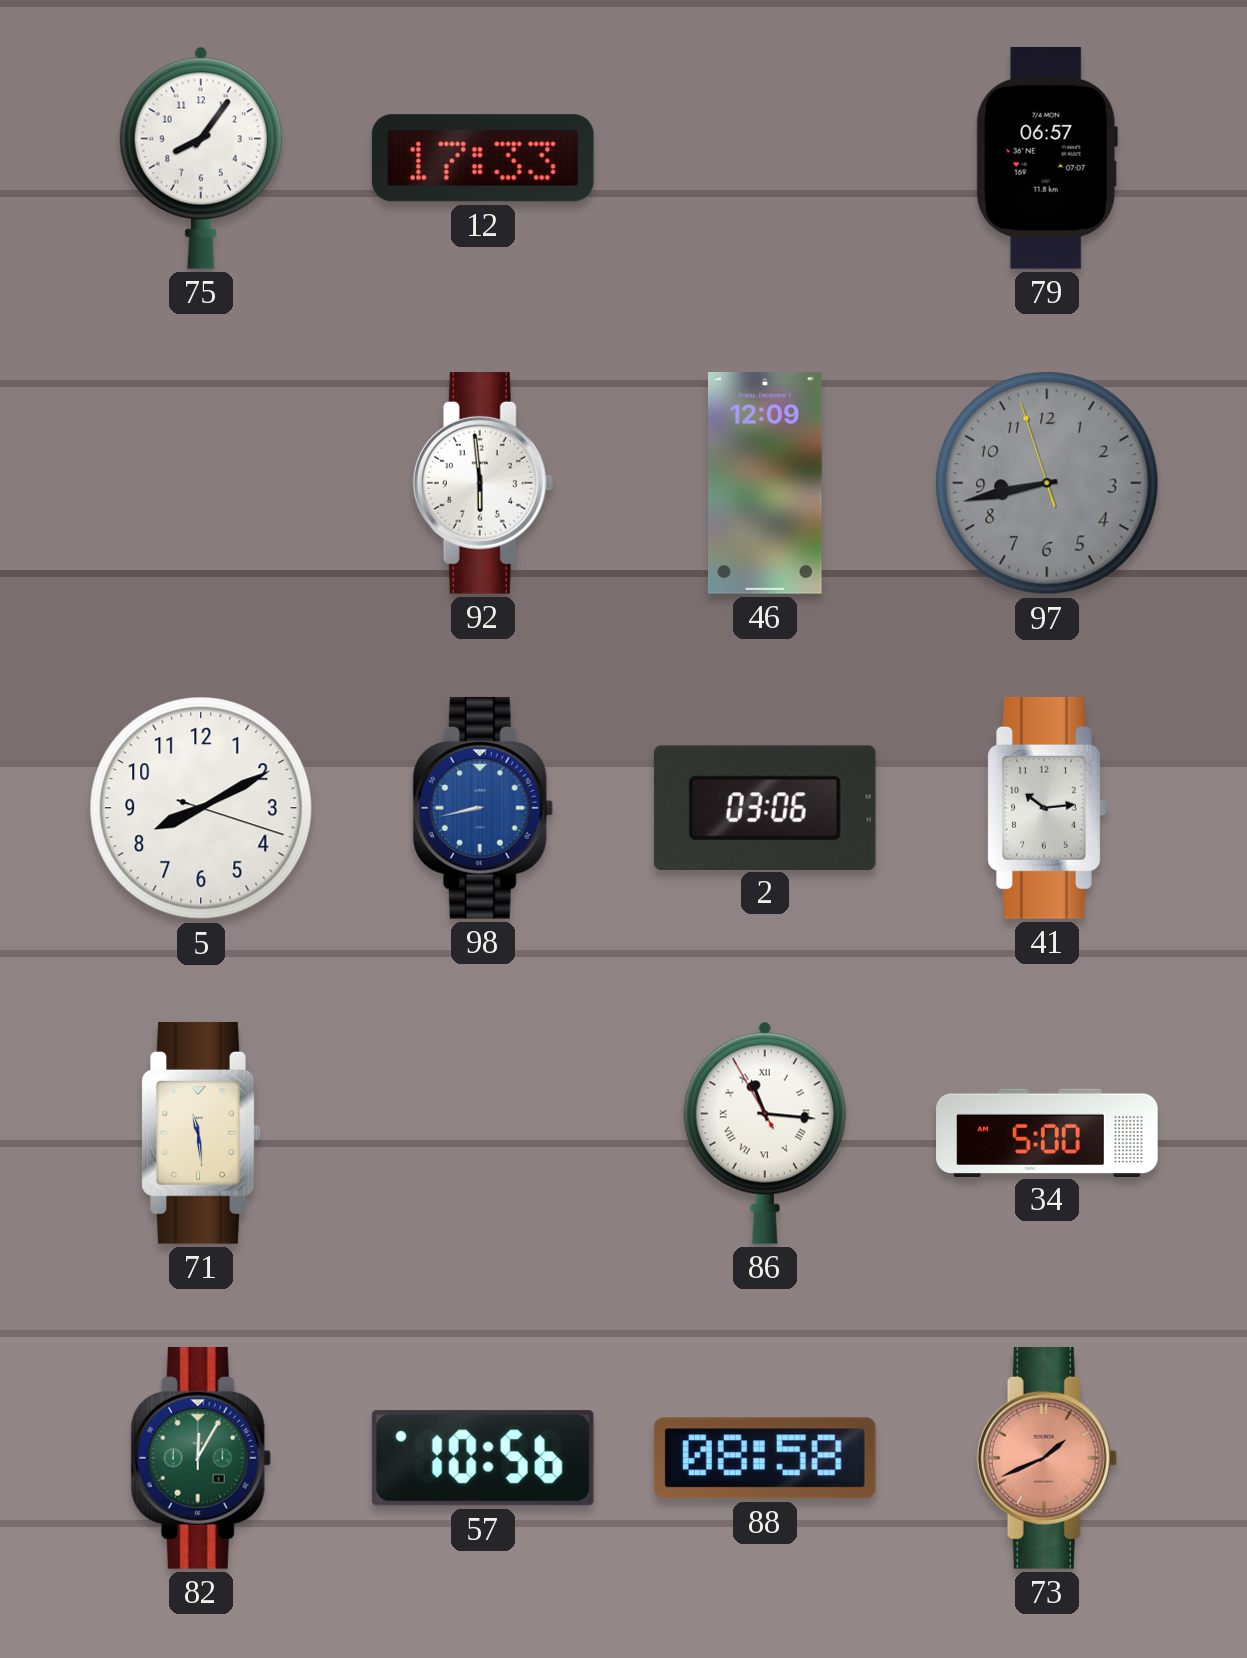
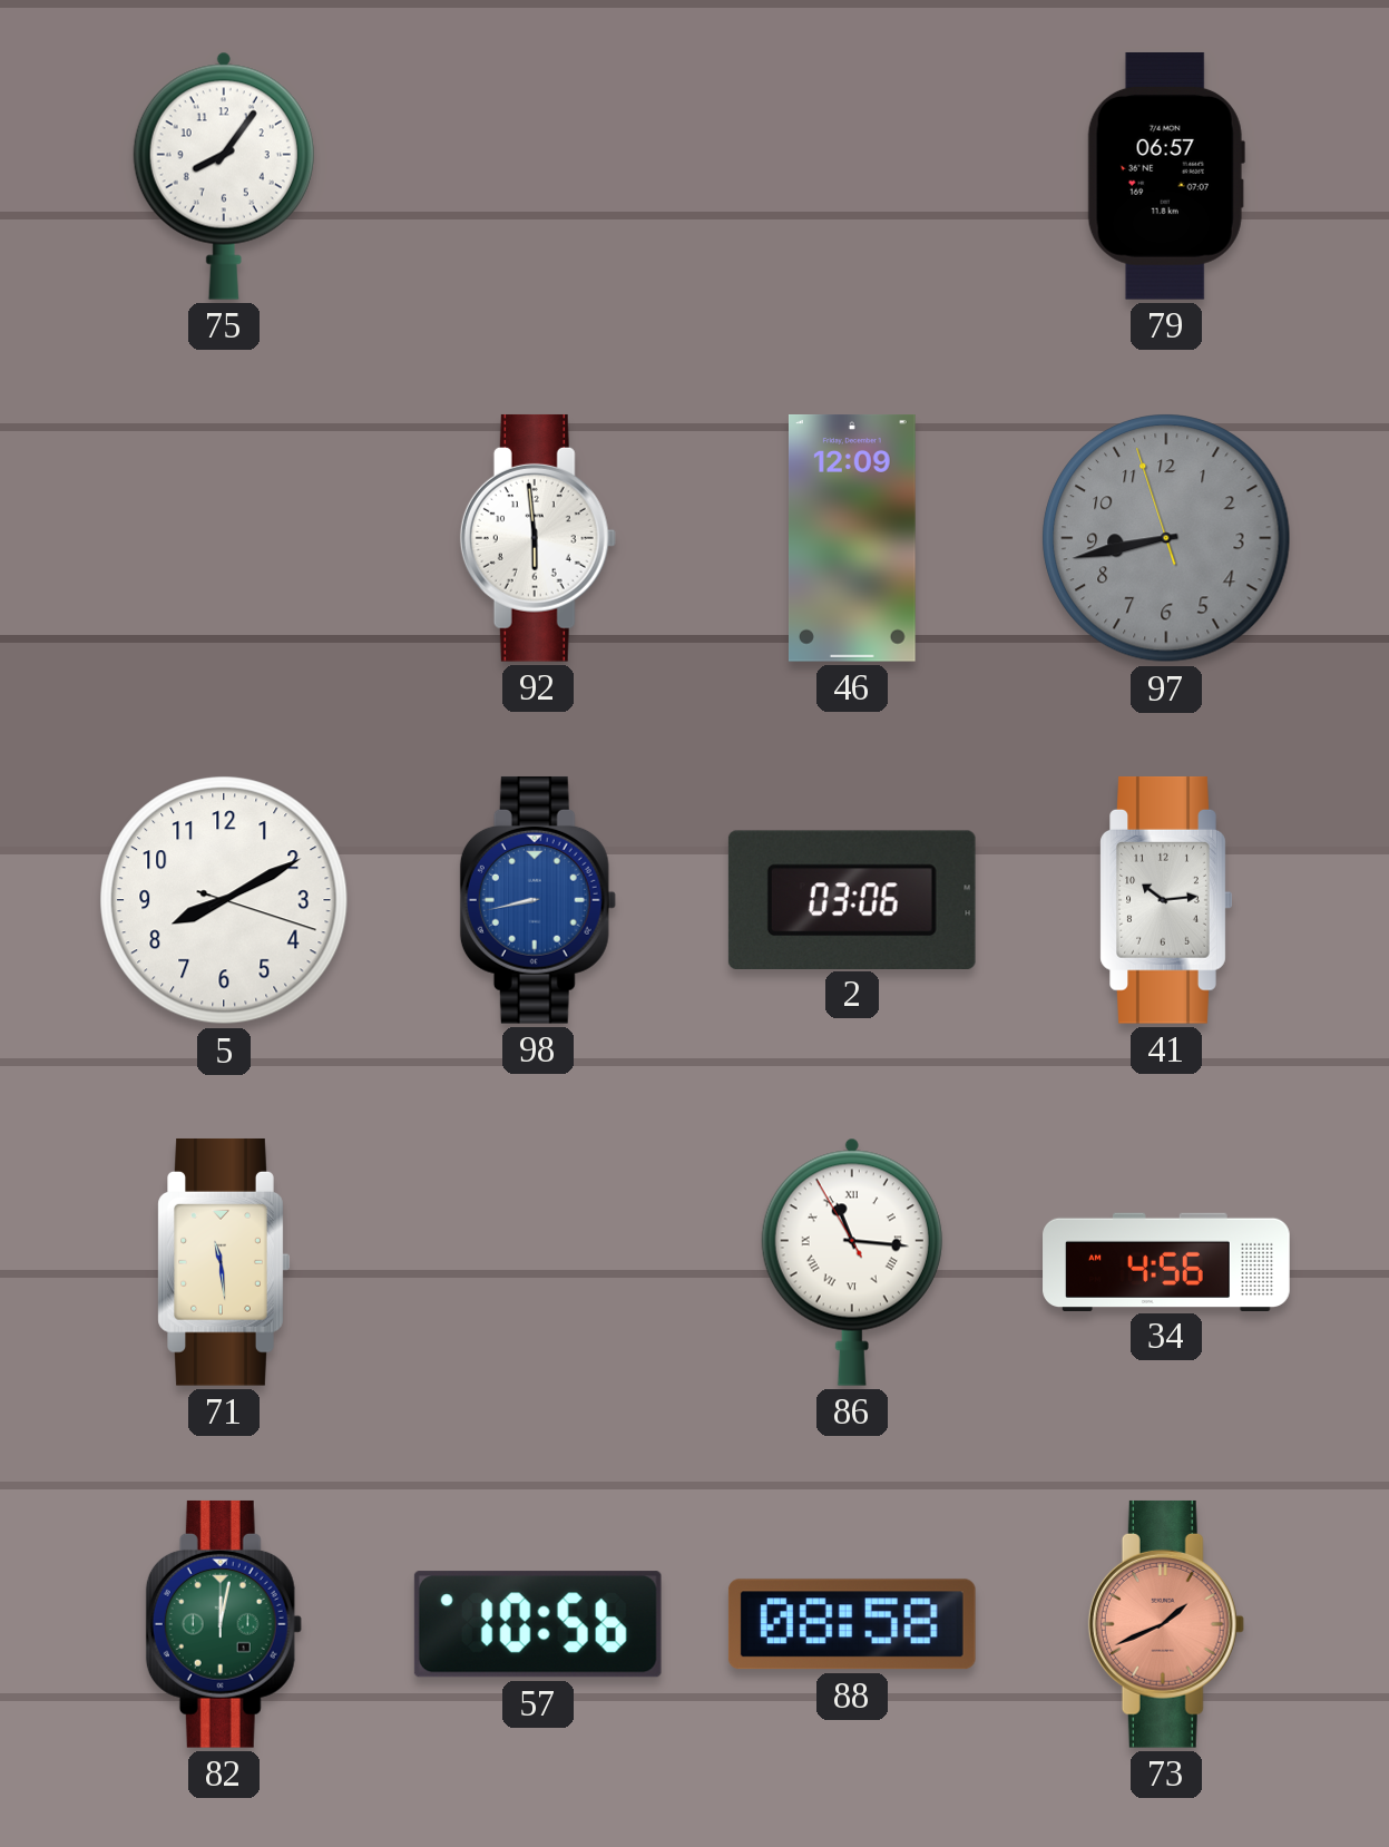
12: 17:33 -> none (483, 158)
34: 5:00 -> 4:56 (1166, 1261)
82: 12:05 -> 12:02 (224, 1624)
